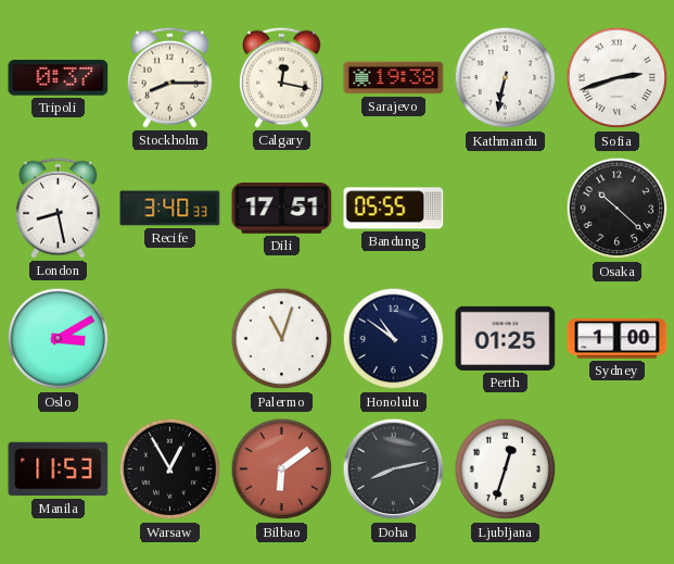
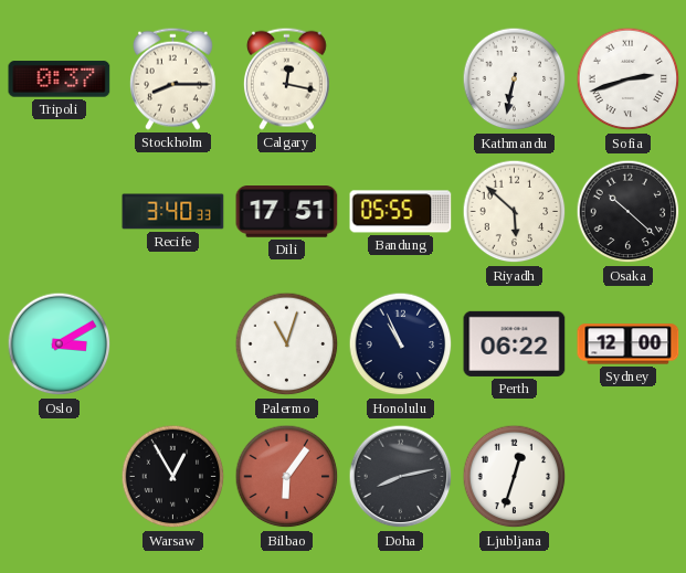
Sarajevo: 19:38 -> none (394, 78)
London: 8:28 -> none (58, 208)
Riyadh: none -> 5:52 (515, 212)
Honolulu: 10:51 -> 10:56 (401, 344)
Perth: 01:25 -> 06:22 (515, 343)
Sydney: 1:00 -> 12:00 (629, 344)
Manila: 11:53 -> none (59, 469)
Bilbao: 6:09 -> 6:06 (287, 477)
